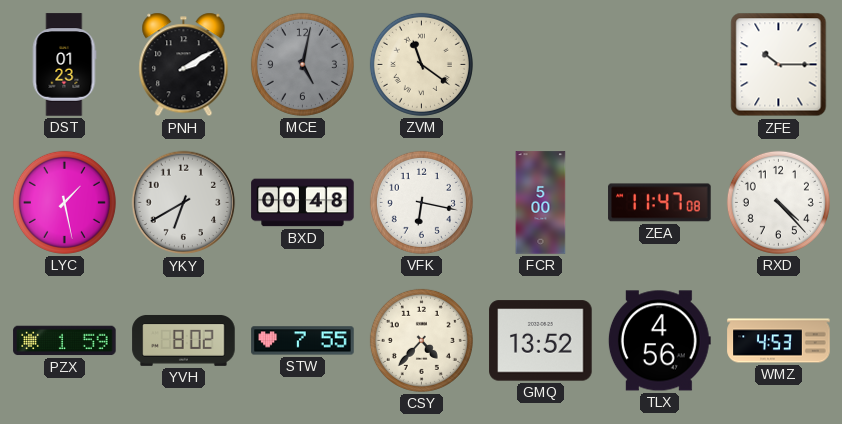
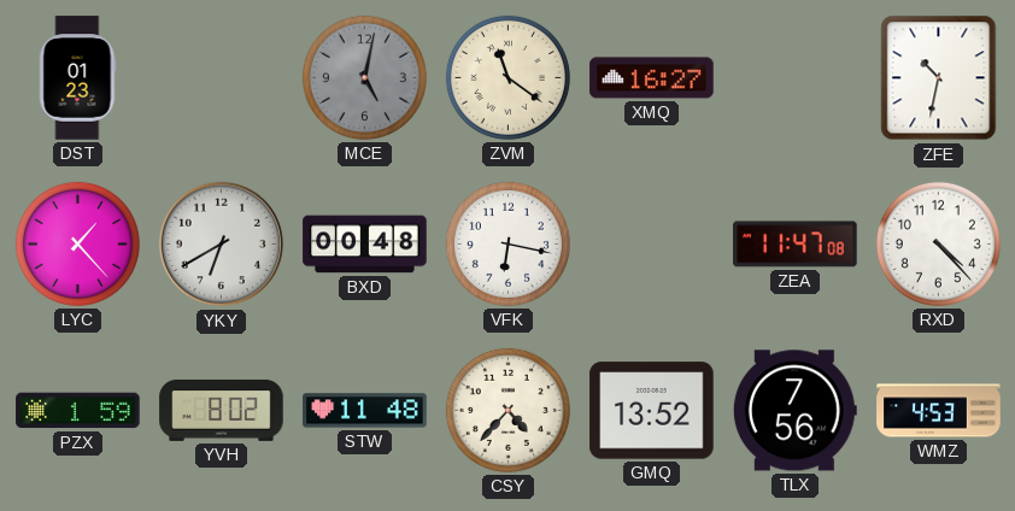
PNH: 2:10 -> none (184, 65)
XMQ: none -> 16:27 (652, 78)
ZFE: 10:15 -> 10:32 (939, 78)
LYC: 1:28 -> 1:23 (77, 243)
FCR: 5:00 -> none (541, 203)
STW: 7:55 -> 11:48 (365, 411)
TLX: 4:56 -> 7:56 (794, 411)
